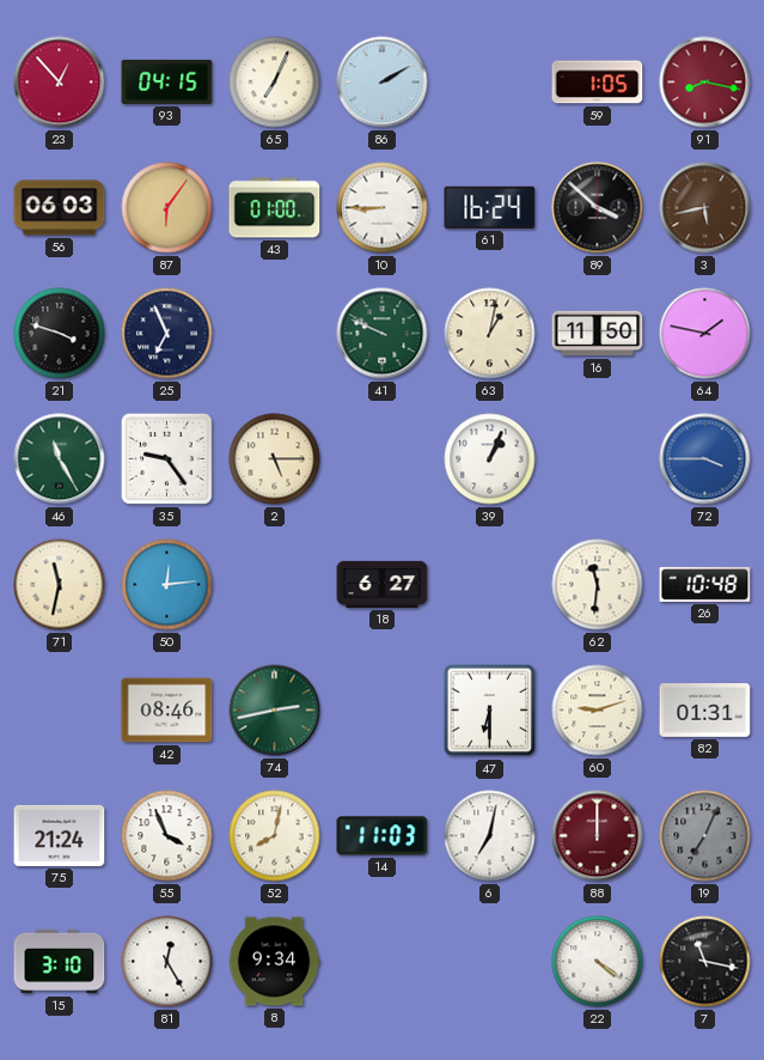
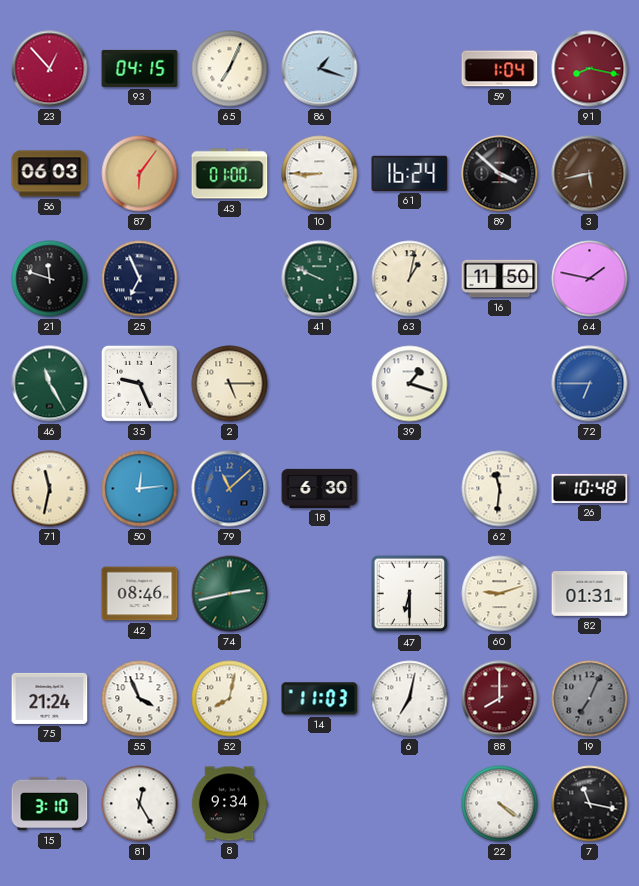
86: 2:10 -> 1:18 (320, 69)
59: 1:05 -> 1:04 (500, 69)
21: 3:48 -> 11:48 (50, 279)
35: 9:24 -> 9:26 (139, 383)
39: 1:04 -> 1:18 (410, 384)
72: 3:45 -> 6:45 (590, 384)
79: none -> 11:08 (230, 489)
18: 6:27 -> 6:30 (320, 488)
88: 12:00 -> 8:00 (500, 699)
